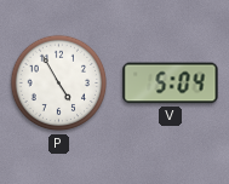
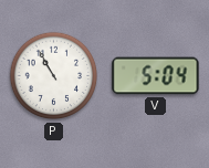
P: 4:55 -> 10:55 (54, 76)
